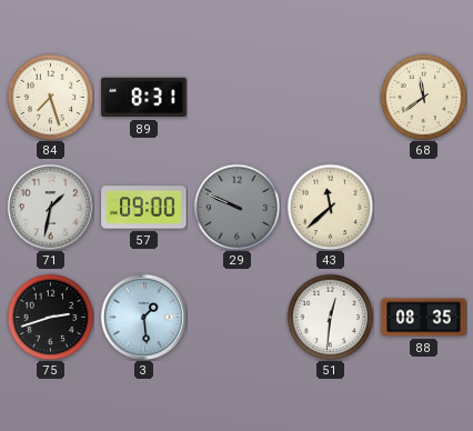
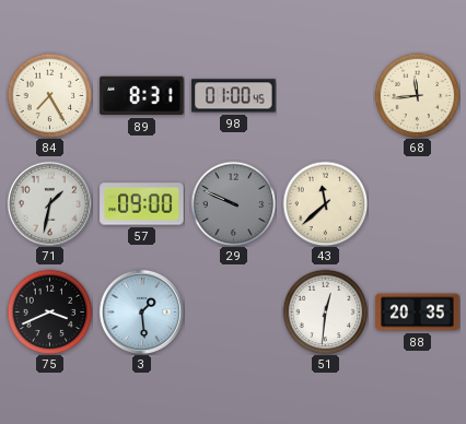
84: 7:27 -> 7:25 (49, 95)
98: none -> 01:00 (234, 96)
68: 11:39 -> 11:44 (417, 95)
75: 2:42 -> 3:41 (49, 311)
88: 08:35 -> 20:35 (418, 313)
